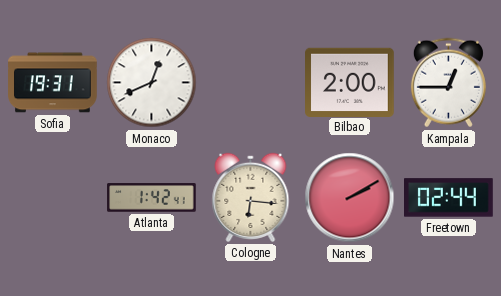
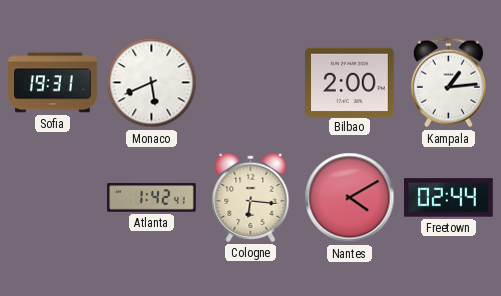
Monaco: 12:41 -> 5:41 (152, 83)
Kampala: 12:45 -> 1:14 (448, 83)
Nantes: 2:10 -> 4:10 (350, 198)
